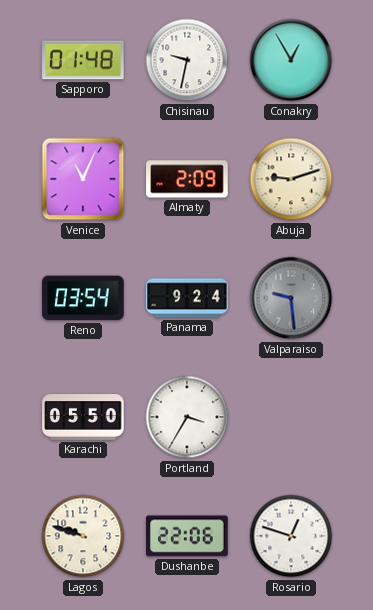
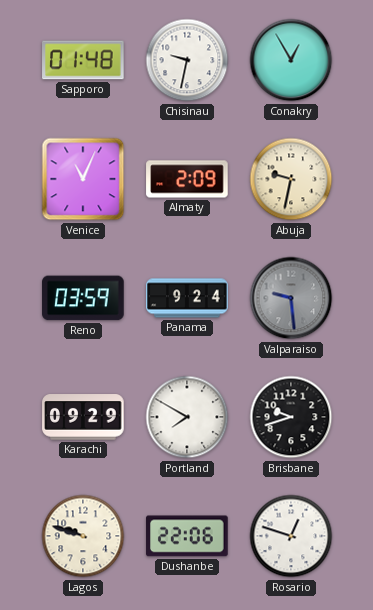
Abuja: 9:12 -> 9:32 (291, 179)
Reno: 03:54 -> 03:59 (83, 298)
Karachi: 05:50 -> 09:29 (83, 417)
Portland: 3:35 -> 7:50 (187, 417)
Brisbane: none -> 9:42 (291, 417)
